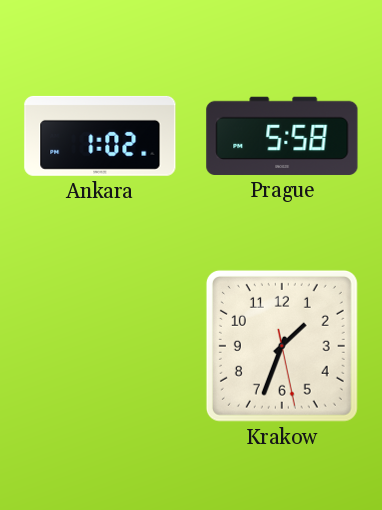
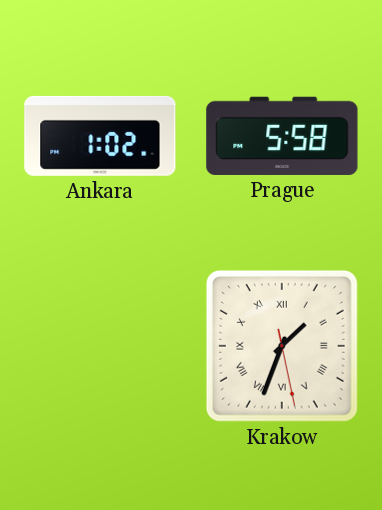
Krakow numerals: Arabic -> Roman (282, 346)
